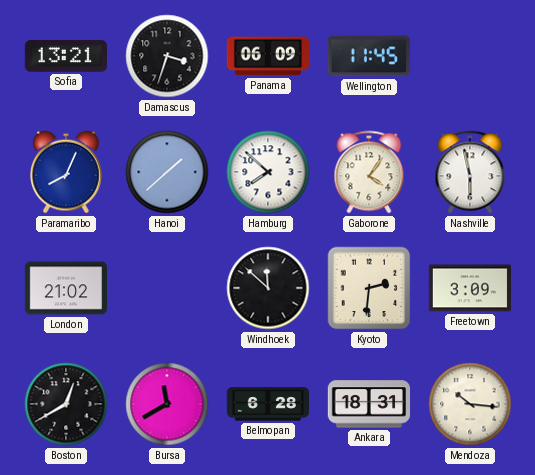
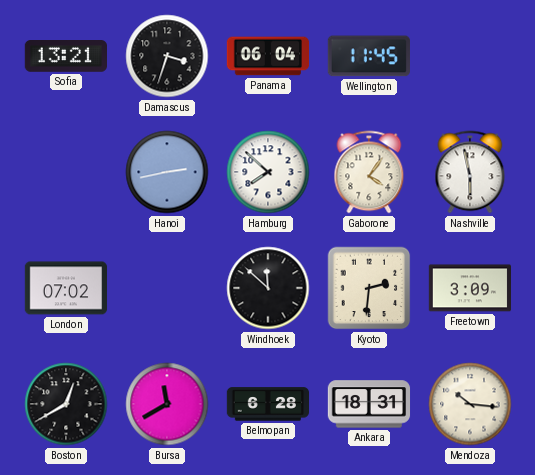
Panama: 06:09 -> 06:04 (268, 56)
Paramaribo: 8:04 -> none (67, 172)
Hanoi: 1:38 -> 2:43 (167, 172)
London: 21:02 -> 07:02 (66, 288)
